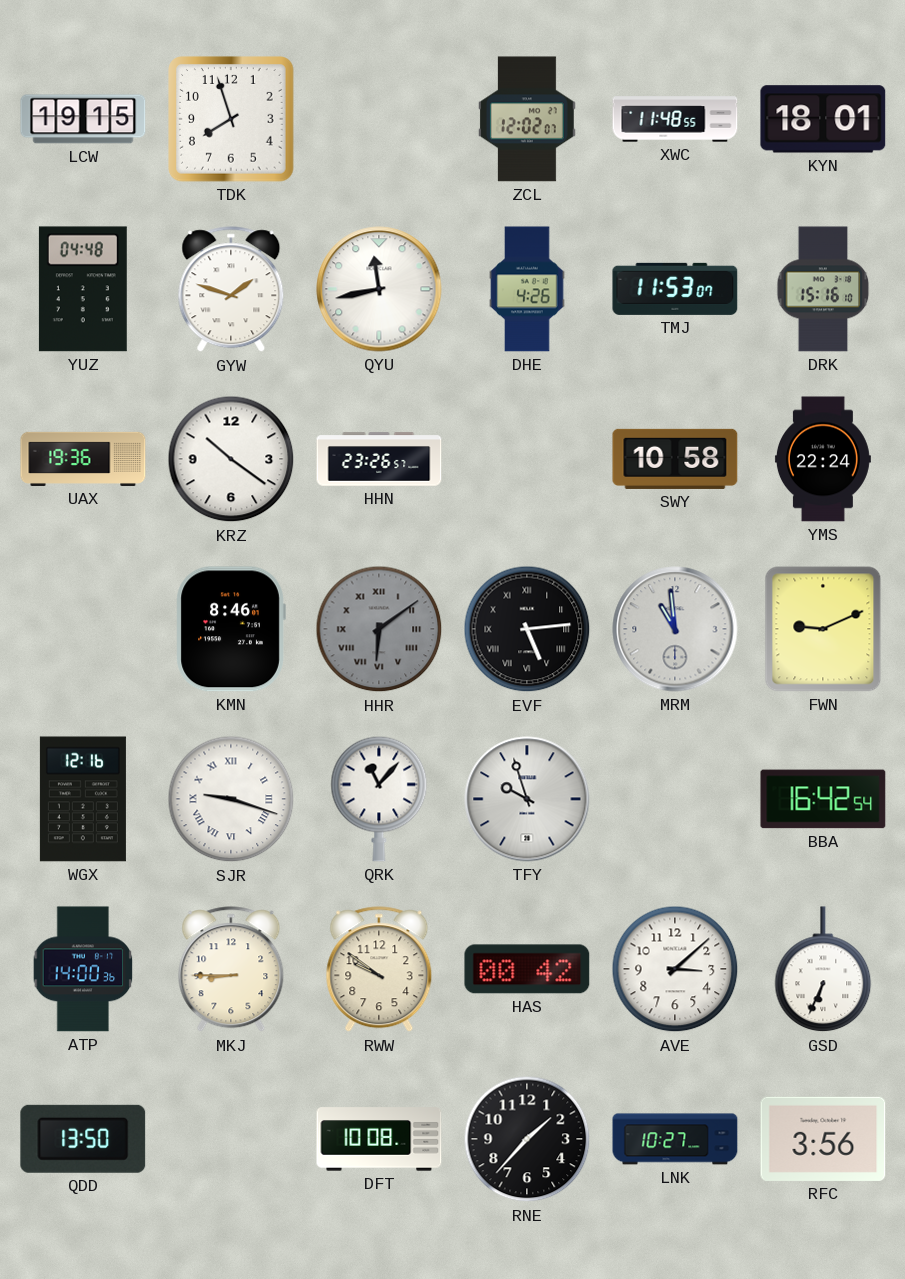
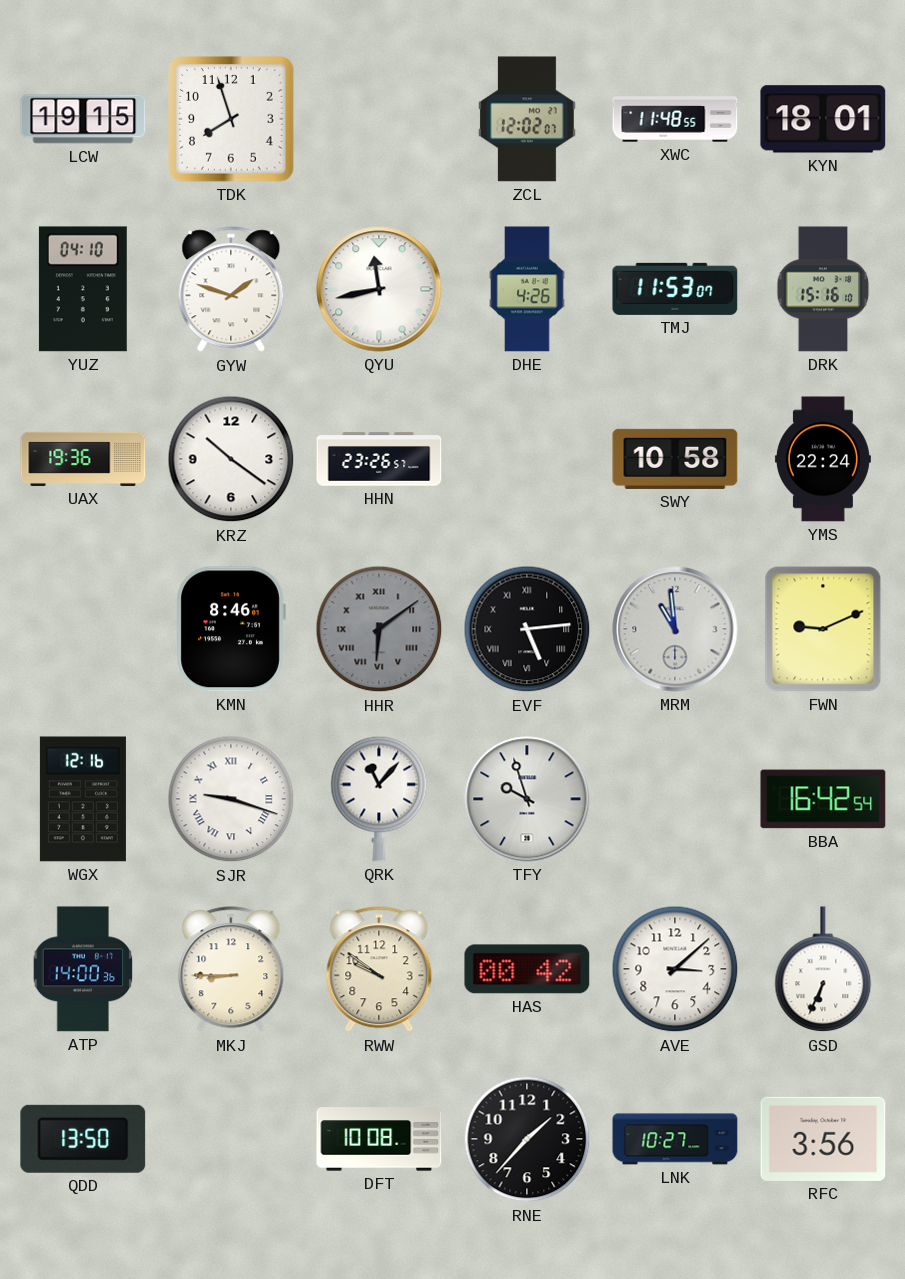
YUZ: 04:48 -> 04:10 (83, 289)
